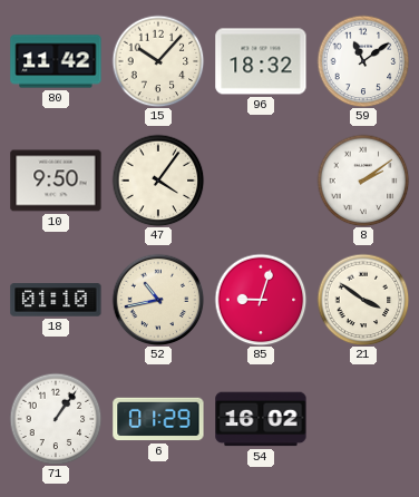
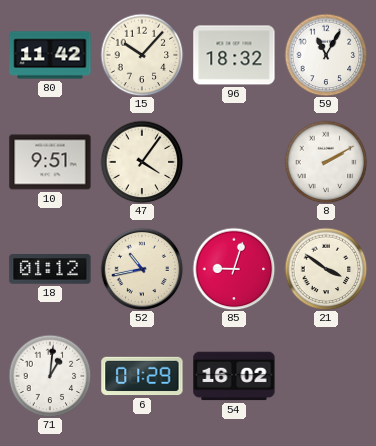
59: 11:09 -> 11:05 (326, 55)
10: 9:50 -> 9:51 (50, 162)
8: 2:09 -> 2:10 (326, 162)
18: 01:10 -> 01:12 (50, 269)
71: 1:06 -> 1:01 (50, 376)
